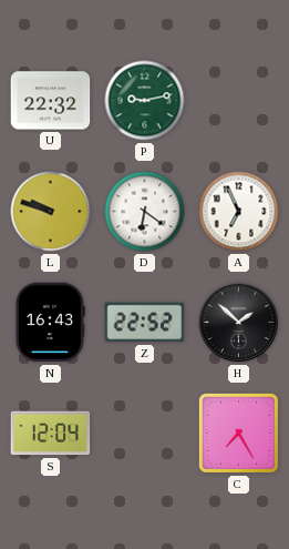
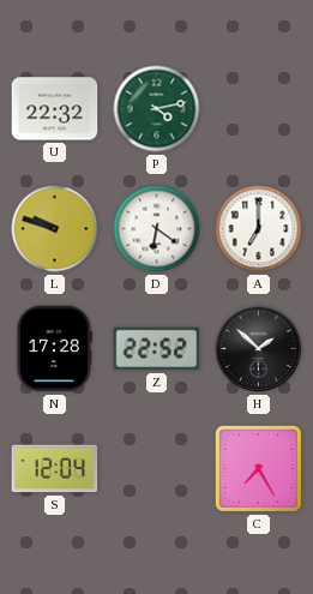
P: 9:13 -> 4:13 (157, 109)
A: 6:56 -> 7:00 (259, 229)
N: 16:43 -> 17:28 (54, 349)
